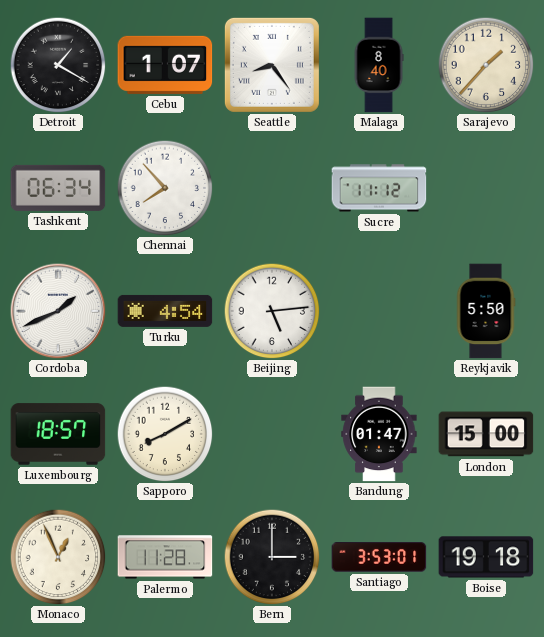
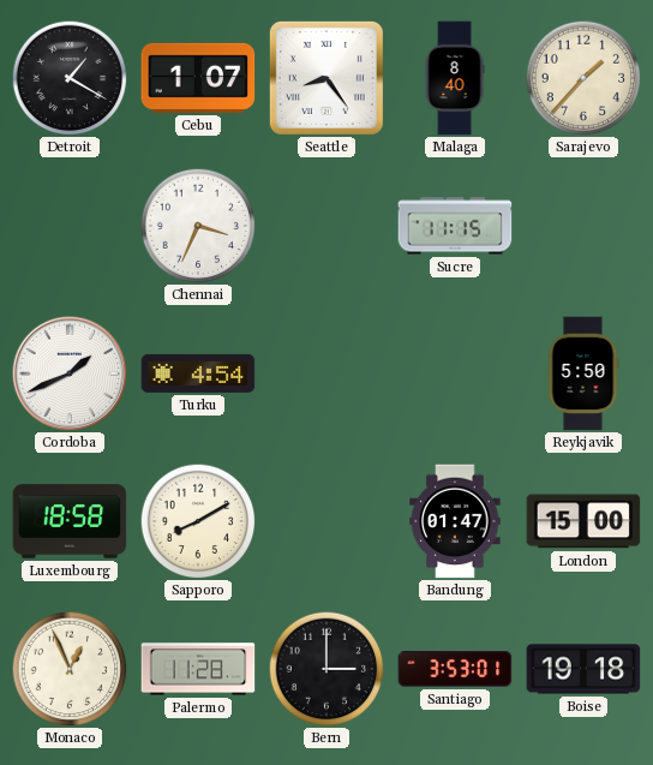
Tashkent: 06:34 -> none (58, 188)
Chennai: 7:53 -> 3:34 (198, 226)
Sucre: 11:12 -> 11:15 (455, 226)
Beijing: 5:14 -> none (272, 311)
Luxembourg: 18:57 -> 18:58 (70, 521)
